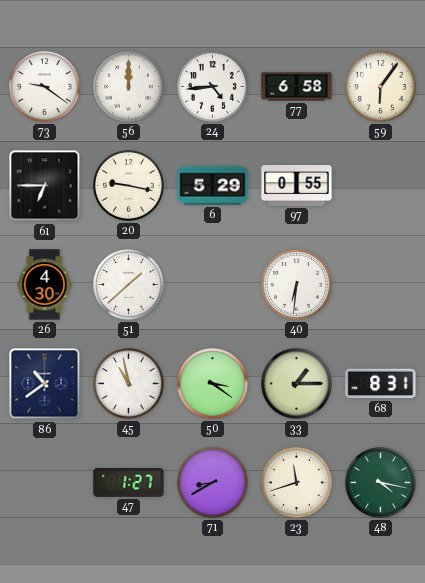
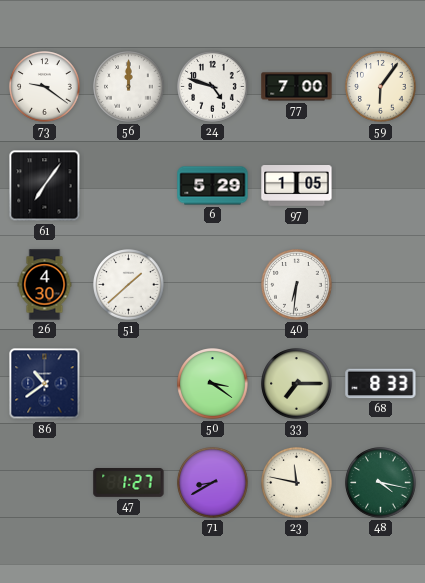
24: 4:44 -> 4:48 (213, 87)
77: 6:58 -> 7:00 (297, 87)
61: 6:45 -> 7:06 (45, 186)
20: 9:17 -> none (129, 186)
97: 0:55 -> 1:05 (297, 186)
45: 10:58 -> none (129, 384)
33: 1:15 -> 7:15 (297, 384)
68: 8:31 -> 8:33 (381, 384)
23: 11:42 -> 11:47 (297, 483)
